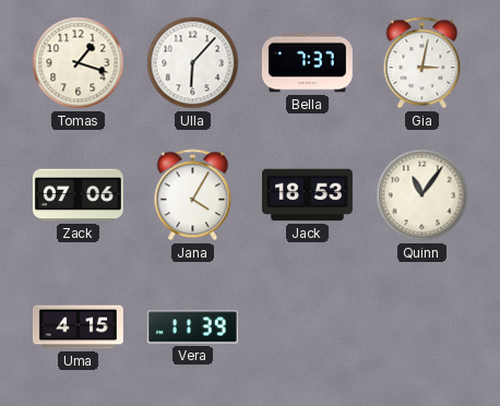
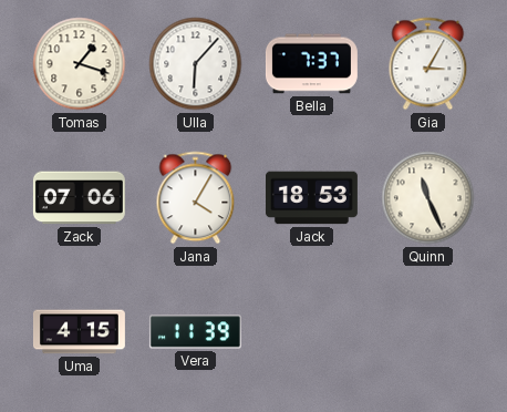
Gia: 3:02 -> 3:05 (428, 64)
Quinn: 11:06 -> 11:26 (428, 198)
